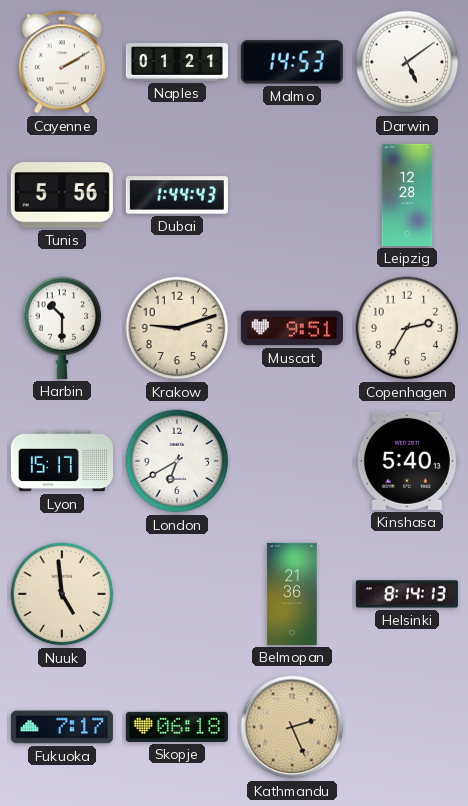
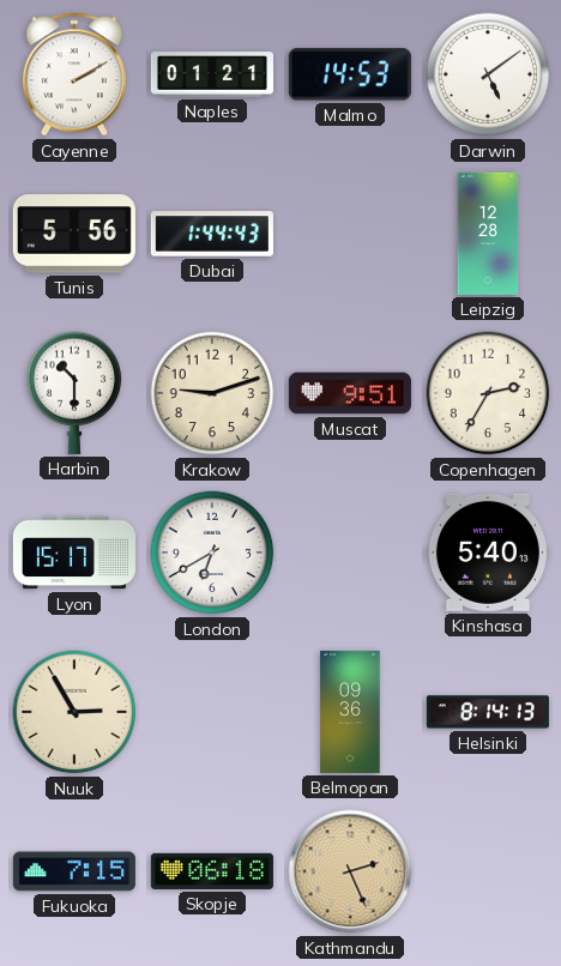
Nuuk: 4:59 -> 2:55 (74, 712)
Belmopan: 21:36 -> 09:36 (350, 712)
Fukuoka: 7:17 -> 7:15 (74, 871)
